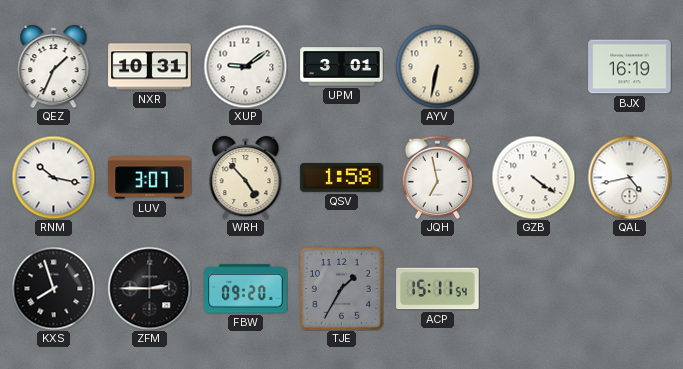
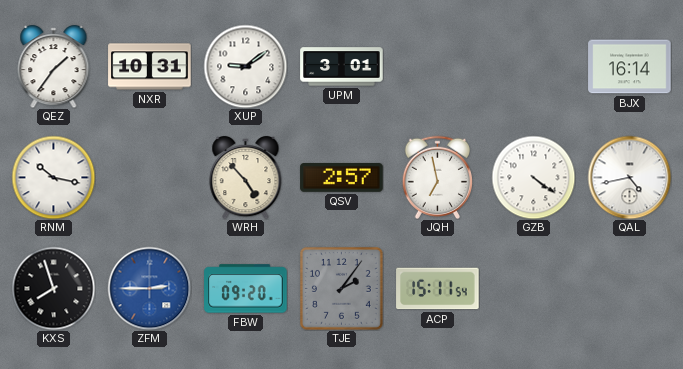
QEZ: 1:34 -> 1:36 (54, 67)
AYV: 6:32 -> none (437, 66)
BJX: 16:19 -> 16:14 (630, 67)
LUV: 3:07 -> none (150, 178)
QSV: 1:58 -> 2:57 (342, 178)
ZFM dial: black -> blue (149, 288)
TJE: 1:35 -> 2:06 (341, 288)
